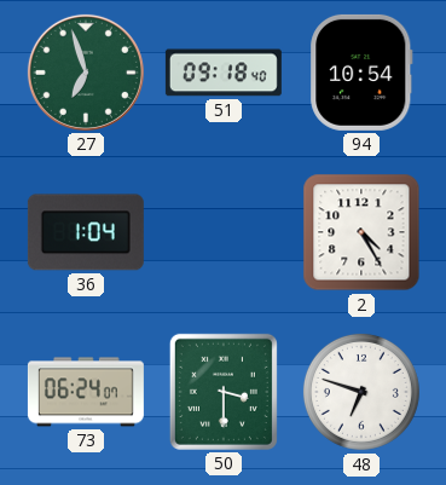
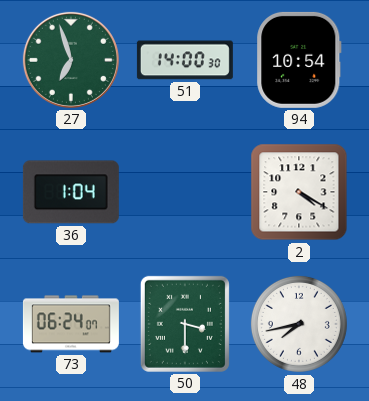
51: 09:18 -> 14:00 (185, 60)
2: 4:25 -> 4:20 (299, 192)
48: 6:48 -> 7:43 (299, 324)
